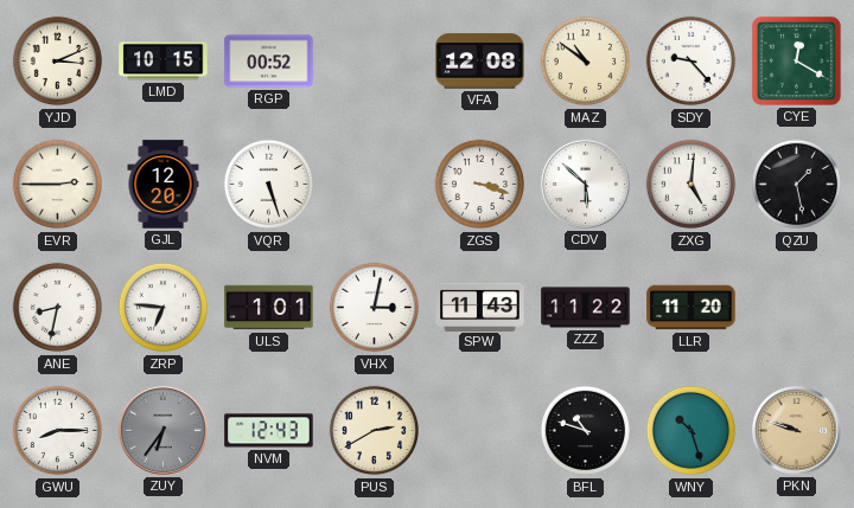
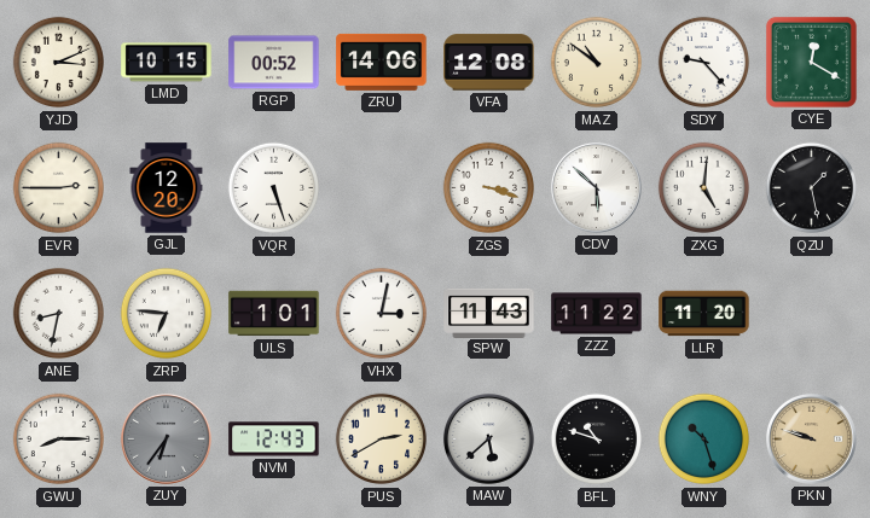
ZRU: none -> 14:06 (382, 62)
MAW: none -> 5:38 (488, 438)
